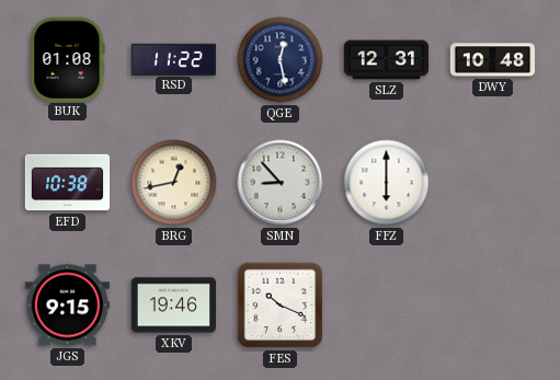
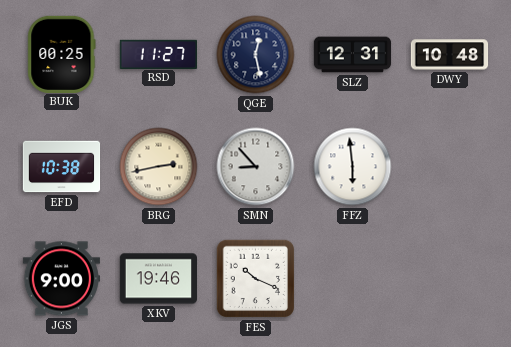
BUK: 01:08 -> 00:25 (62, 54)
RSD: 11:22 -> 11:27 (158, 54)
BRG: 12:43 -> 2:43 (159, 167)
FFZ: 6:00 -> 5:59 (353, 167)
JGS: 9:15 -> 9:00 (61, 279)
